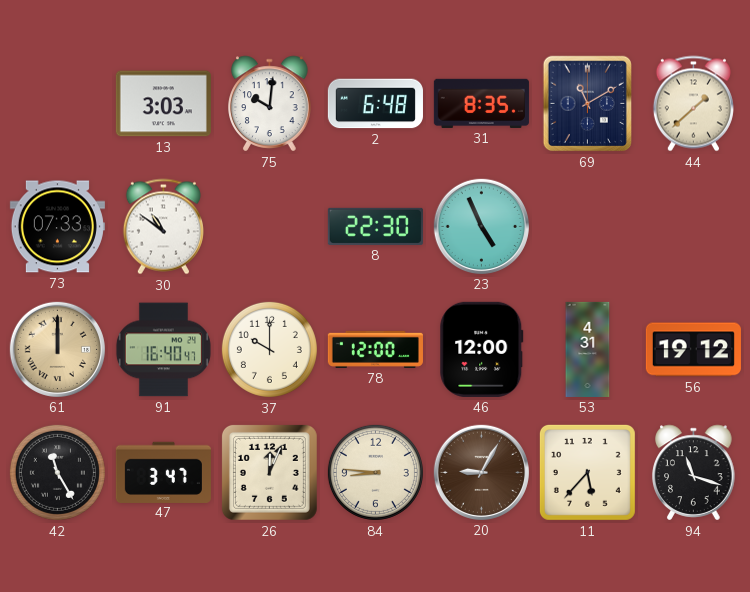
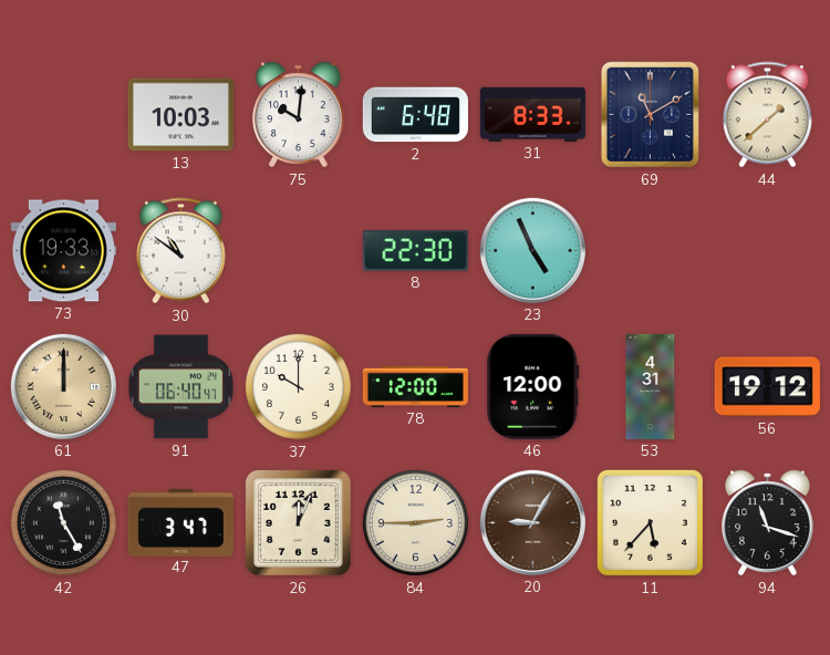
13: 3:03 -> 10:03 (180, 115)
31: 8:35 -> 8:33 (532, 114)
73: 07:33 -> 19:33 (63, 251)
91: 16:40 -> 06:40 (180, 387)
84: 8:46 -> 2:45 (415, 522)
